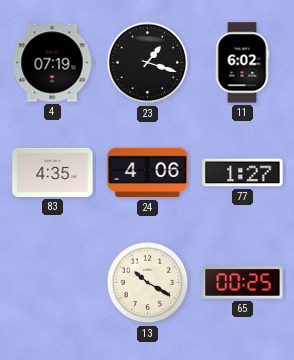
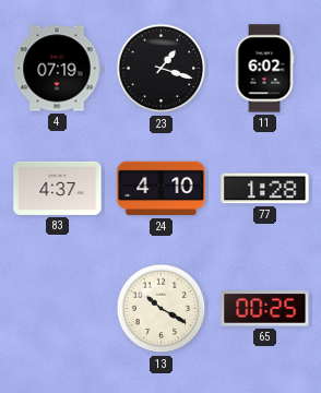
83: 4:35 -> 4:37 (58, 188)
24: 4:06 -> 4:10 (162, 189)
77: 1:27 -> 1:28 (265, 189)
